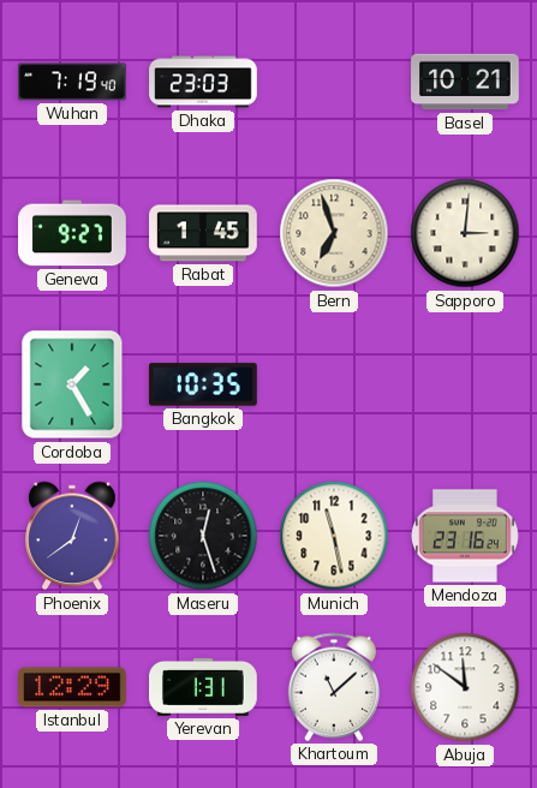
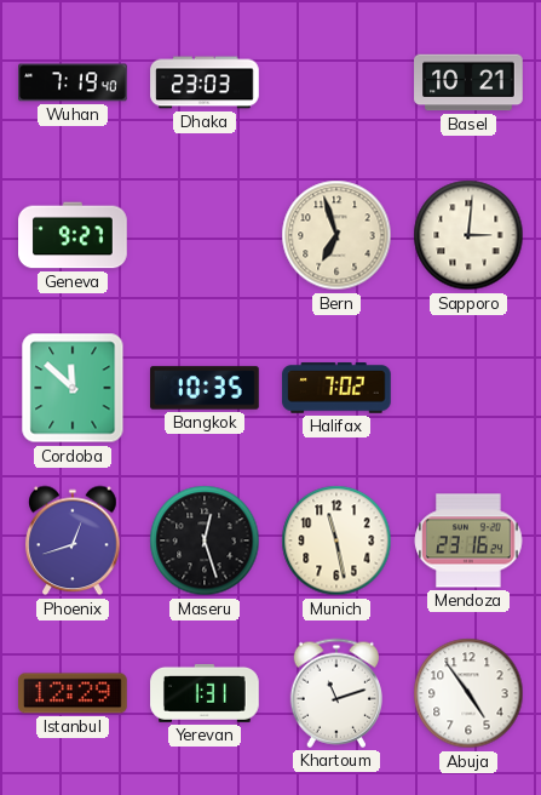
Rabat: 1:45 -> none (203, 233)
Cordoba: 1:25 -> 11:52 (73, 388)
Halifax: none -> 7:02 (336, 388)
Phoenix: 12:39 -> 12:42 (73, 541)
Khartoum: 11:08 -> 11:12 (335, 693)
Abuja: 11:51 -> 4:54 (468, 693)
